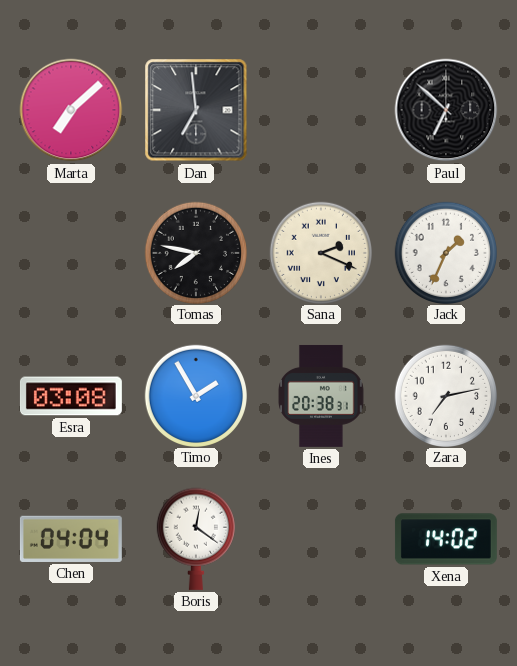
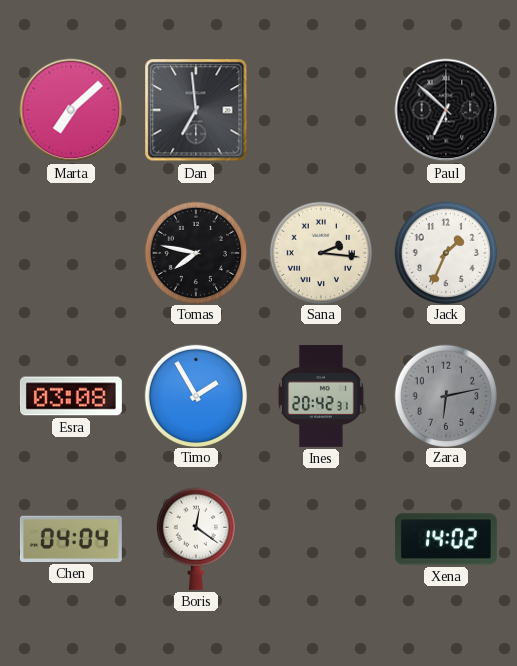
Sana: 2:19 -> 2:16 (320, 252)
Ines: 20:38 -> 20:42 (321, 396)
Zara: 7:13 -> 6:13 (445, 395)
Zara dial: white -> grey (445, 395)
